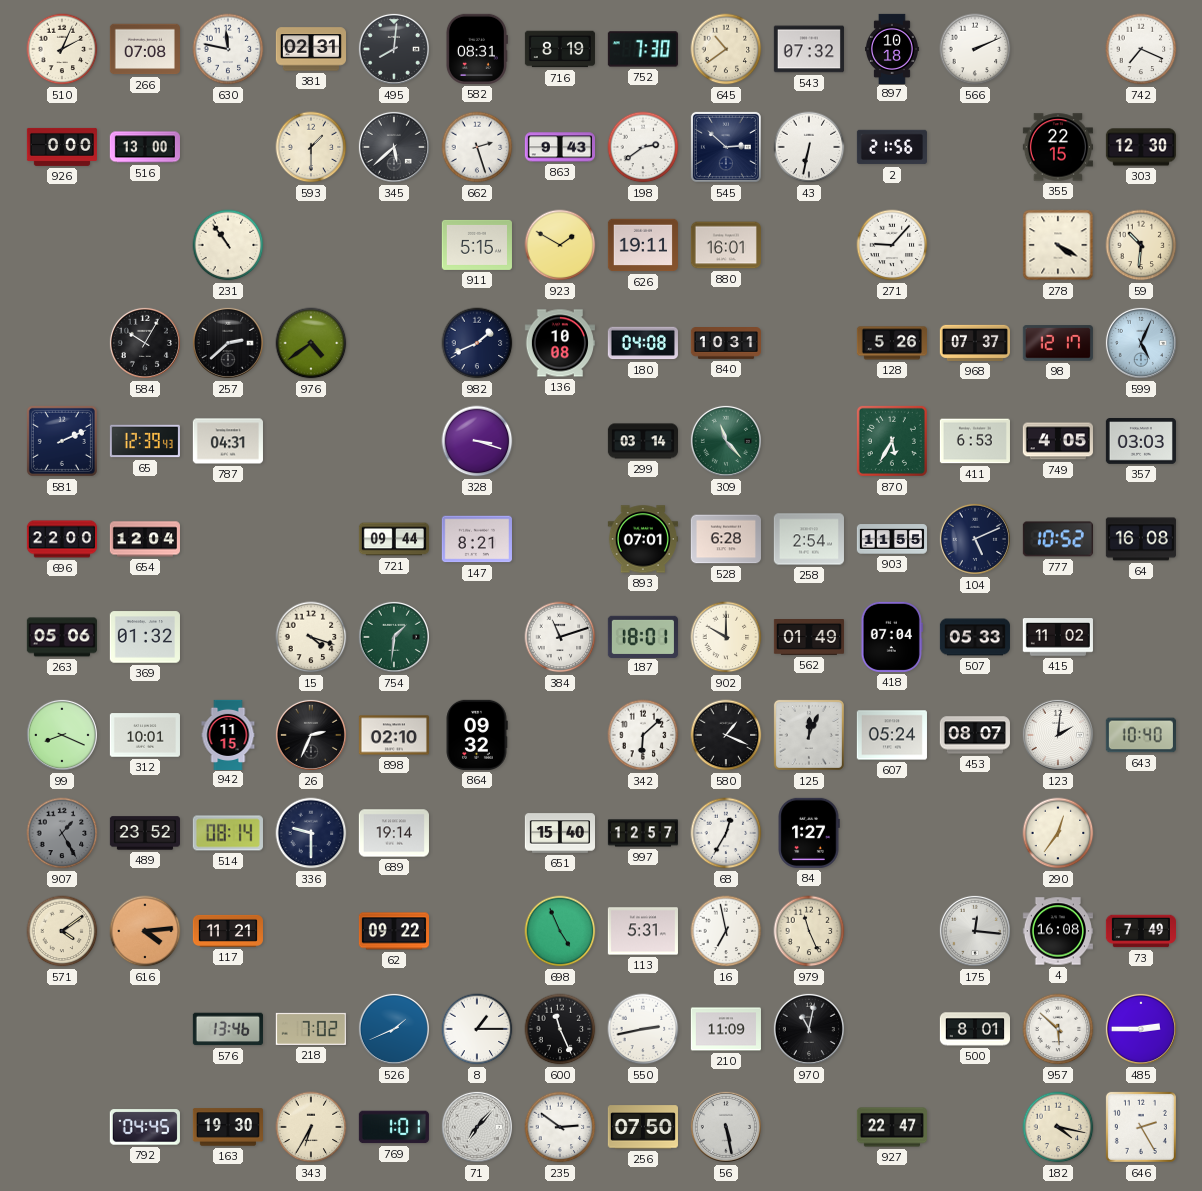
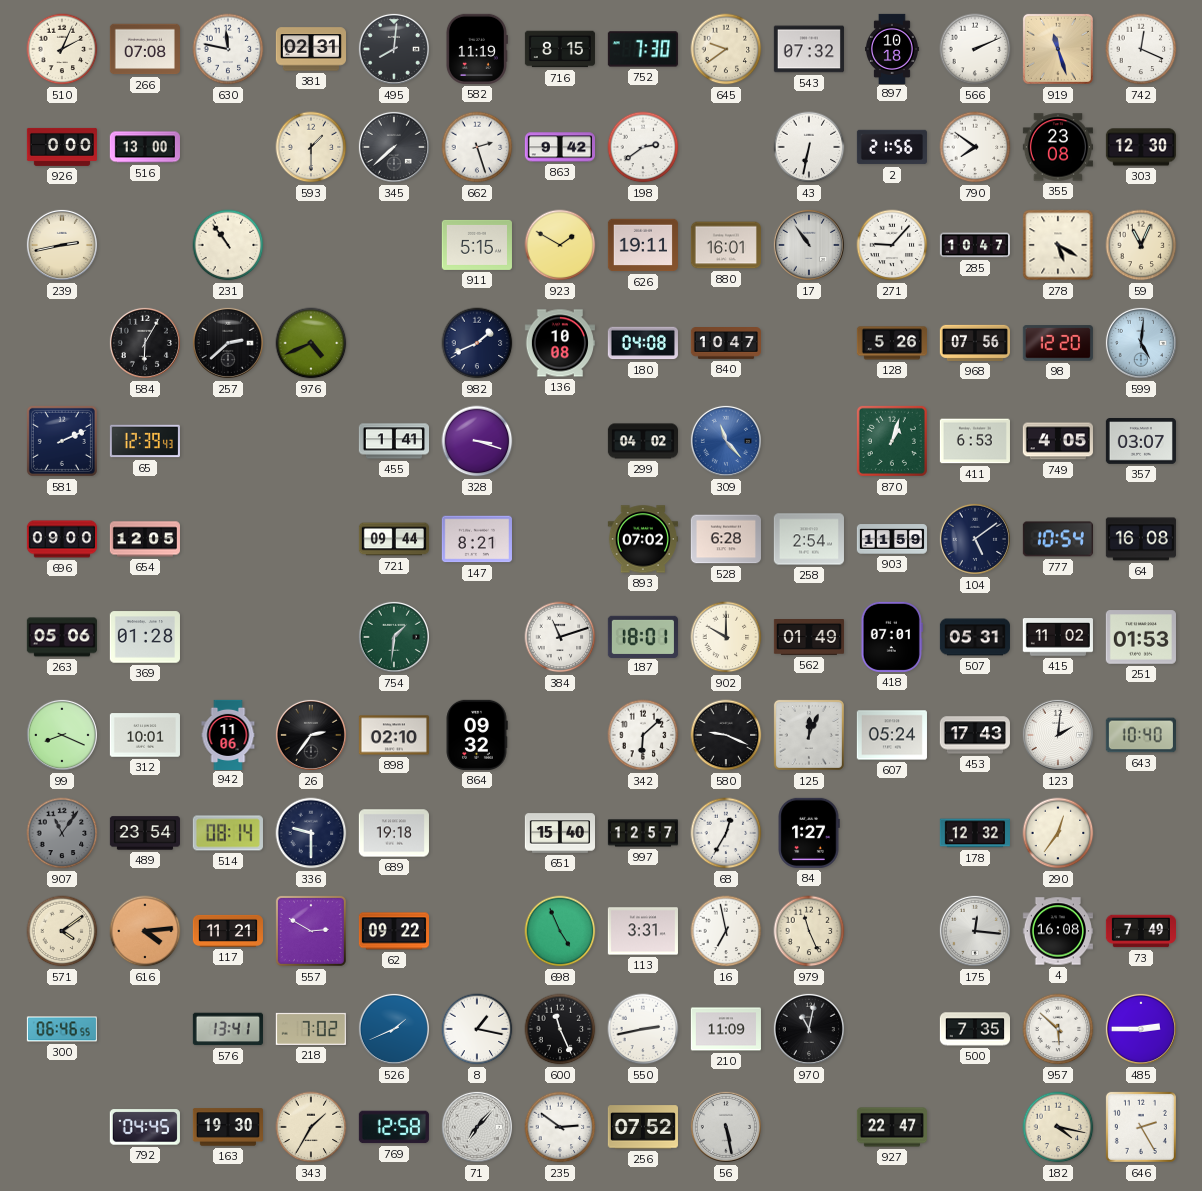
582: 08:31 -> 11:19 (476, 49)
716: 8:19 -> 8:15 (559, 49)
645: 10:39 -> 9:39 (726, 49)
919: none -> 11:27 (1058, 49)
742: 7:19 -> 12:19 (1141, 49)
345: 5:38 -> 7:38 (394, 147)
863: 9:43 -> 9:42 (559, 147)
545: 2:52 -> none (726, 147)
790: none -> 7:51 (975, 147)
355: 22:15 -> 23:08 (1058, 147)
239: none -> 2:43 (62, 245)
17: none -> 10:54 (809, 245)
285: none -> 10:47 (974, 245)
278: 4:20 -> 5:20 (1058, 245)
59: 10:31 -> 11:04 (1141, 245)
584: 10:05 -> 6:05 (145, 343)
976: 4:39 -> 4:41 (311, 343)
840: 10:31 -> 10:47 (725, 343)
968: 07:37 -> 07:56 (975, 343)
98: 12:17 -> 12:20 (1058, 343)
599: 5:04 -> 5:01 (1141, 343)
787: 04:31 -> none (228, 441)
455: none -> 1:41 (393, 441)
299: 03:14 -> 04:02 (642, 441)
309 dial: green -> blue (726, 441)
870: 5:35 -> 1:03 (892, 441)
357: 03:03 -> 03:07 (1141, 442)
696: 22:00 -> 09:00 (61, 539)
654: 12:04 -> 12:05 (145, 539)
893: 07:01 -> 07:02 (643, 539)
903: 11:55 -> 11:59 (891, 539)
104: 5:11 -> 5:09 (975, 539)
777: 10:52 -> 10:54 (1058, 539)
369: 01:32 -> 01:28 (145, 637)
15: 4:18 -> none (311, 637)
418: 07:04 -> 07:01 (892, 637)
507: 05:33 -> 05:31 (975, 637)
251: none -> 01:53 (1141, 637)
942: 11:15 -> 11:06 (228, 734)
26: 2:34 -> 2:36 (311, 735)
580: 1:19 -> 9:19 (726, 735)
453: 08:07 -> 17:43 (975, 735)
907: 1:25 -> 11:06 (62, 833)
489: 23:52 -> 23:54 (145, 833)
689: 19:14 -> 19:18 (394, 833)
178: none -> 12:32 (975, 833)
557: none -> 2:50 (311, 931)
113: 5:31 -> 3:31 (643, 931)
300: none -> 06:46 (62, 1029)
576: 13:46 -> 13:41 (228, 1029)
8: 1:15 -> 1:17 (477, 1029)
500: 8:01 -> 7:35 (974, 1029)
343: 6:35 -> 1:35 (311, 1127)
769: 1:01 -> 12:58 (394, 1127)
256: 07:50 -> 07:52 (643, 1127)
